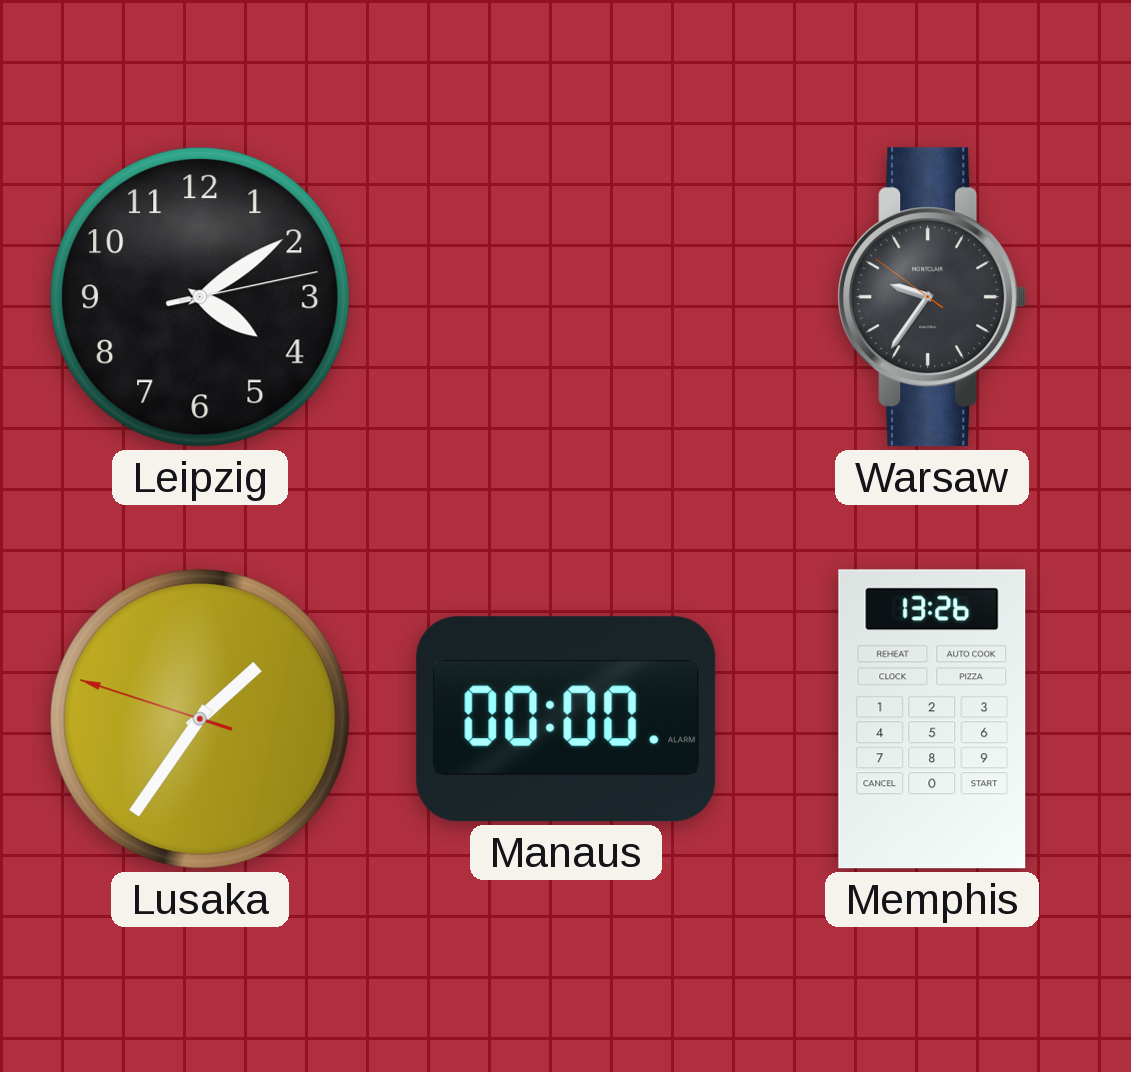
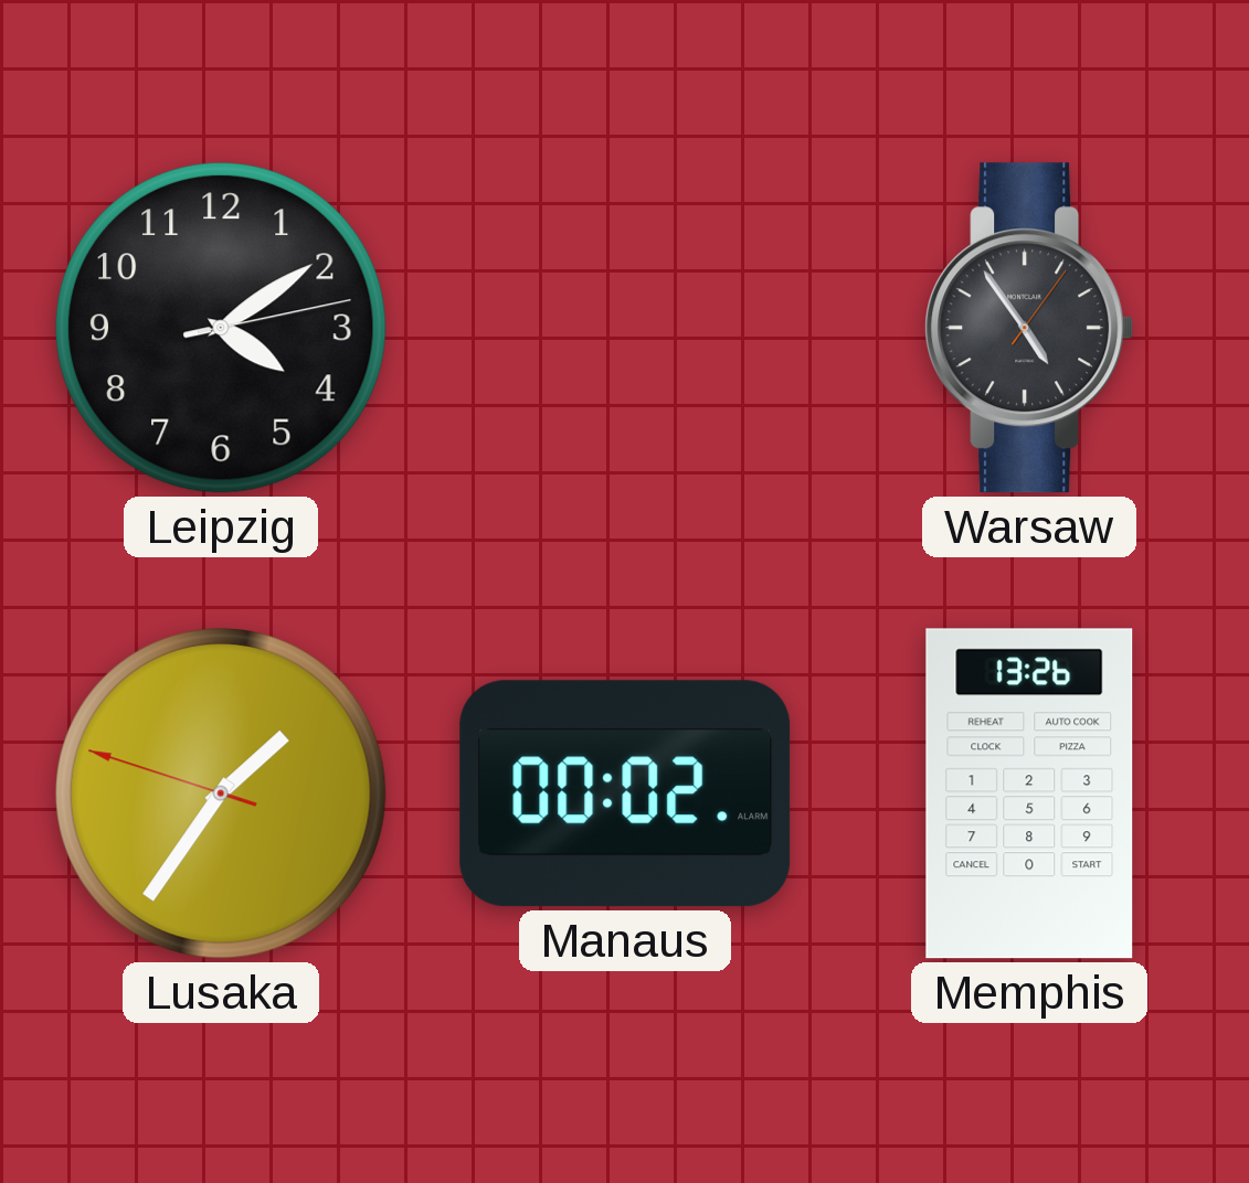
Warsaw: 9:35 -> 4:54 (1029, 328)
Manaus: 00:00 -> 00:02 (625, 793)
